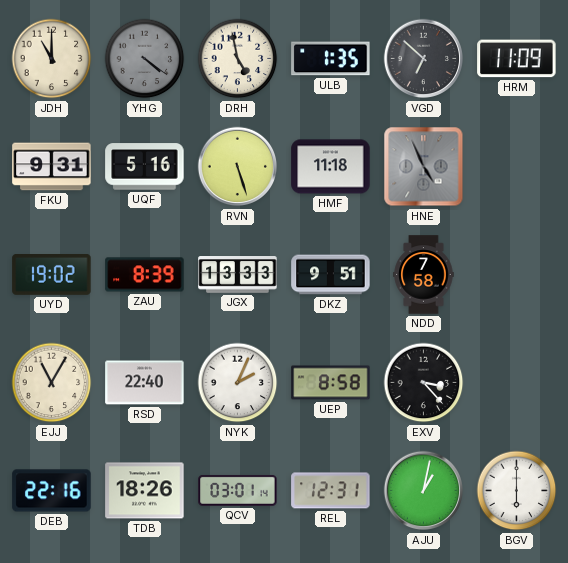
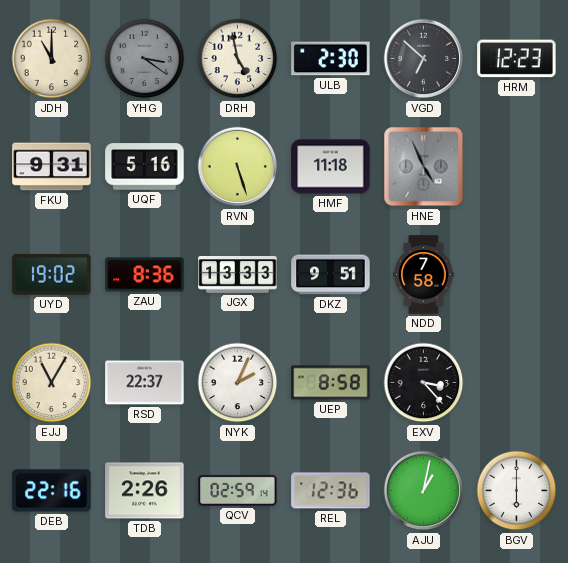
YHG: 4:21 -> 3:21 (145, 59)
ULB: 1:35 -> 2:30 (331, 59)
HRM: 11:09 -> 12:23 (517, 59)
ZAU: 8:39 -> 8:36 (145, 275)
RSD: 22:40 -> 22:37 (145, 383)
TDB: 18:26 -> 2:26 (145, 491)
QCV: 03:01 -> 02:59 (238, 490)
REL: 12:31 -> 12:36 (331, 491)
